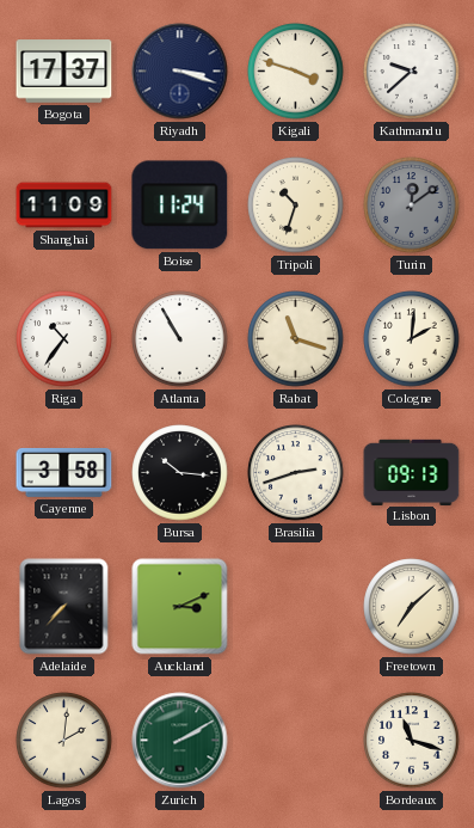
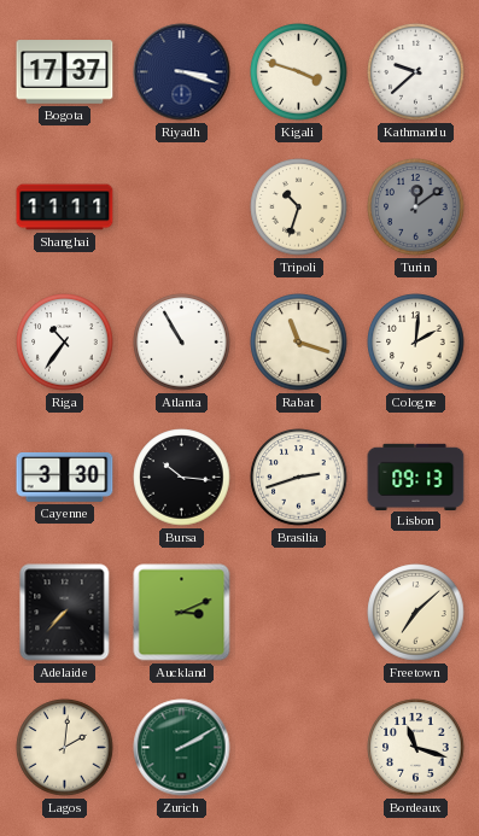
Shanghai: 11:09 -> 11:11 (65, 207)
Boise: 11:24 -> none (180, 206)
Cayenne: 3:58 -> 3:30 (65, 477)
